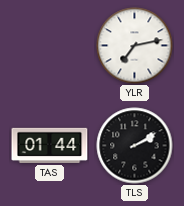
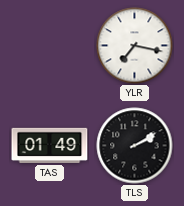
YLR: 7:13 -> 7:17 (135, 46)
TAS: 01:44 -> 01:49 (50, 145)
